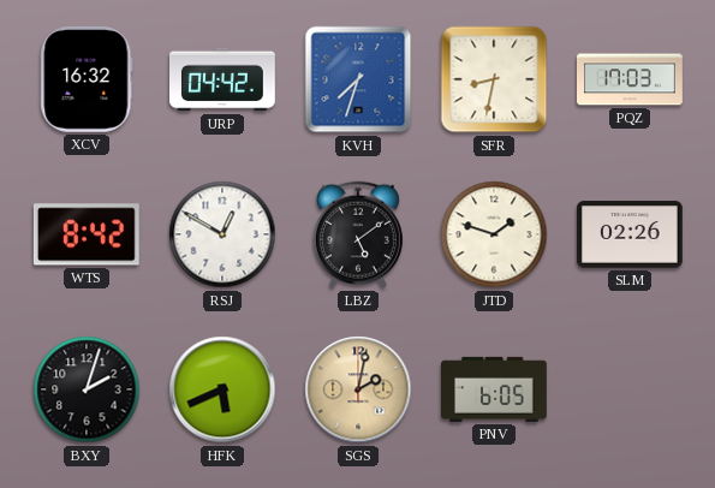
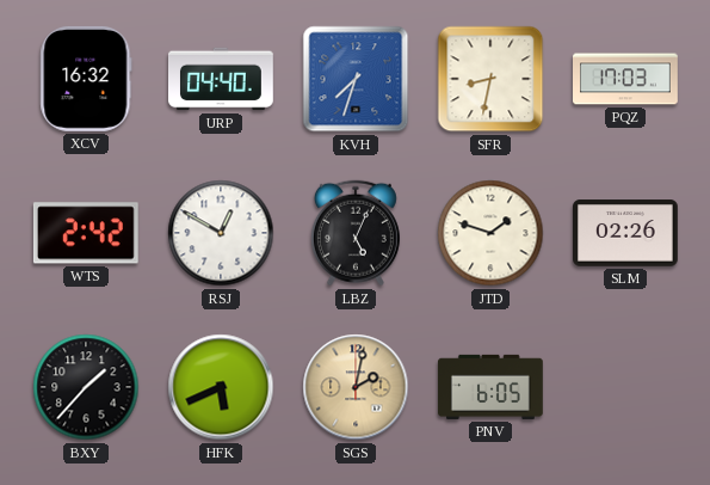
URP: 04:42 -> 04:40 (222, 79)
WTS: 8:42 -> 2:42 (86, 233)
LBZ: 5:09 -> 5:04 (356, 233)
BXY: 2:03 -> 1:37 (86, 387)
